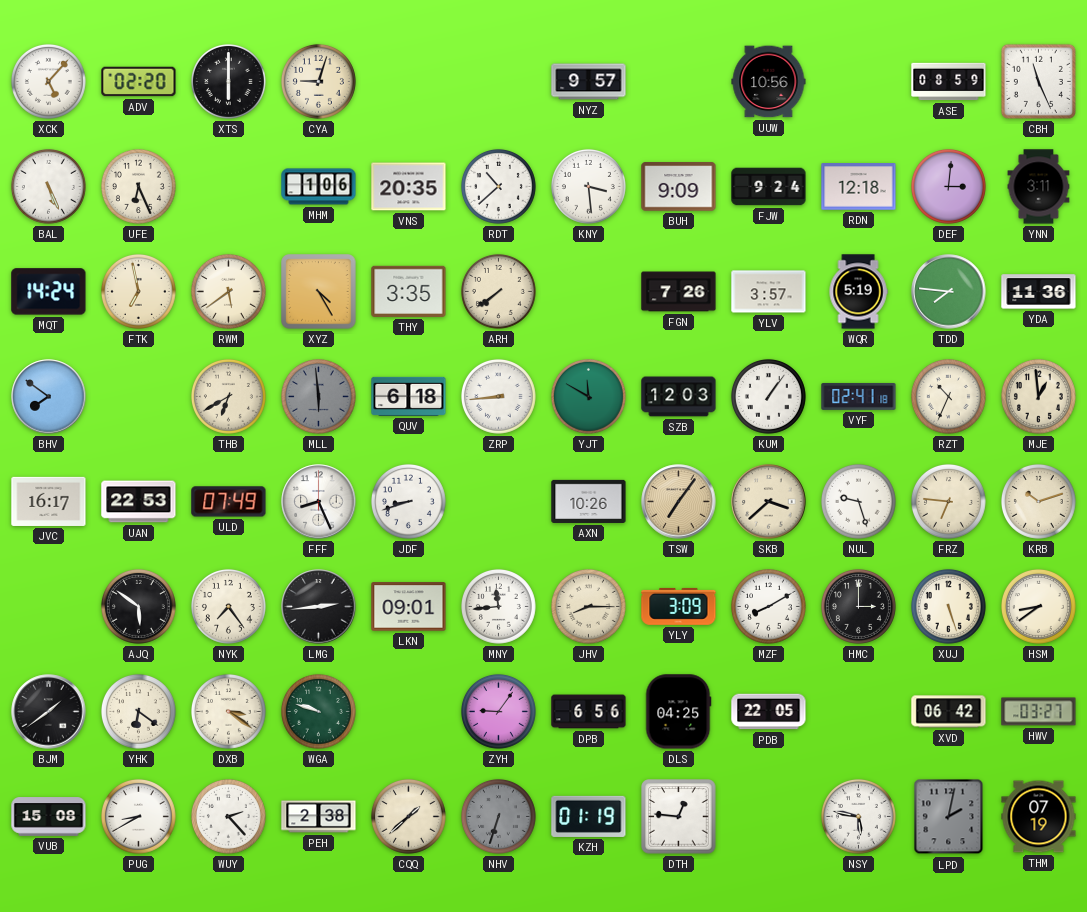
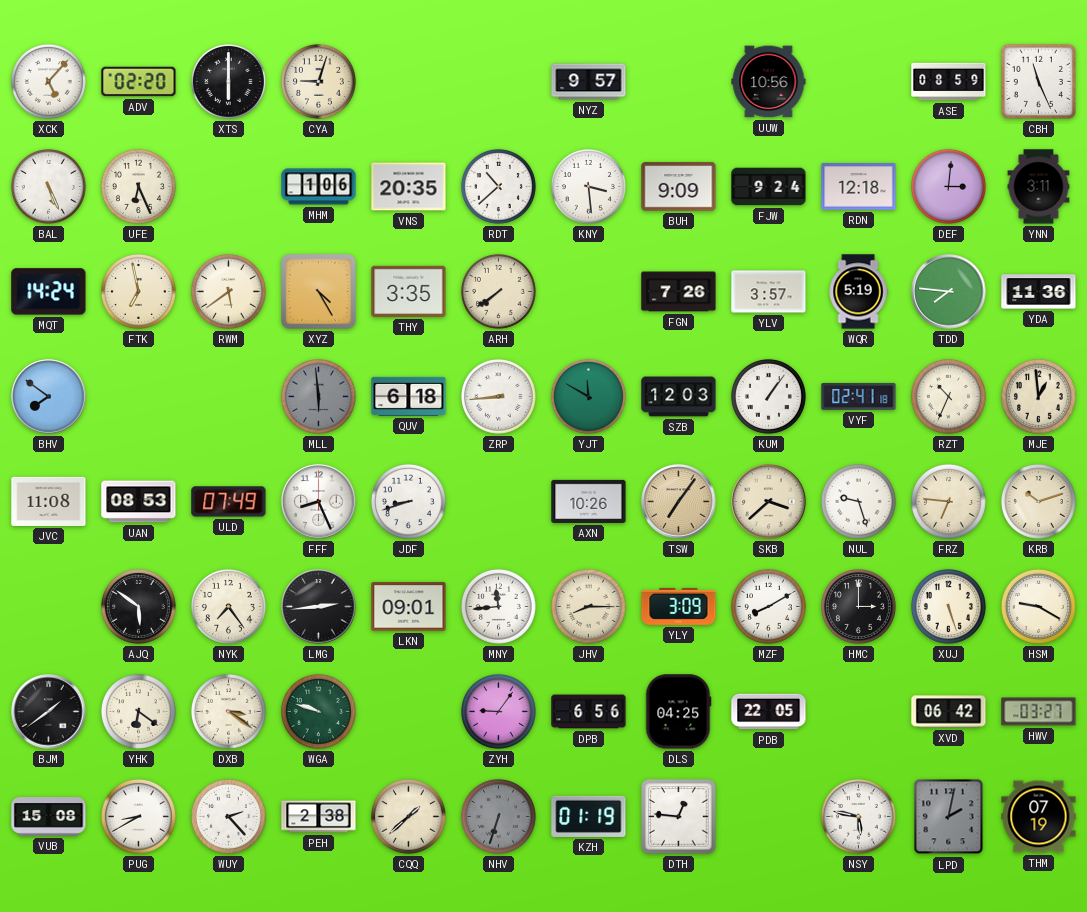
THB: 6:40 -> none (228, 396)
JVC: 16:17 -> 11:08 (49, 501)
UAN: 22:53 -> 08:53 (139, 502)
HSM: 8:39 -> 9:20 (1038, 606)
